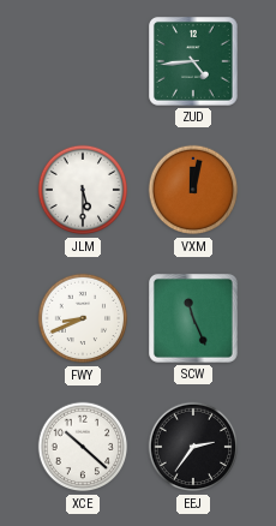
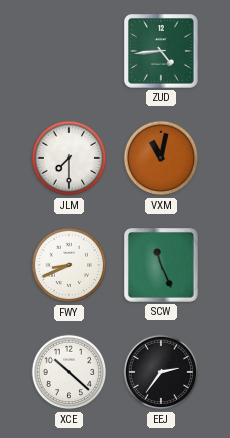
JLM: 5:30 -> 7:30 (69, 158)
VXM: 12:02 -> 11:02 (161, 158)
